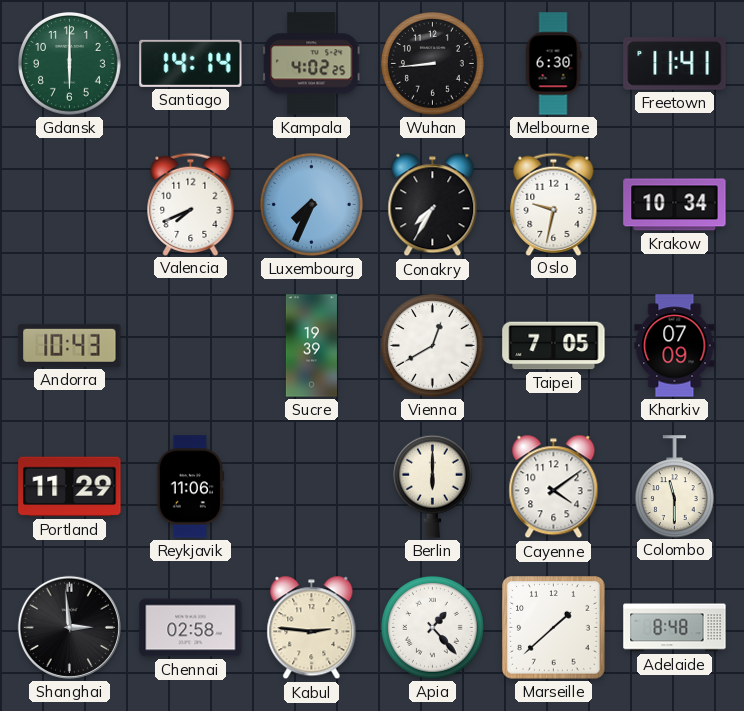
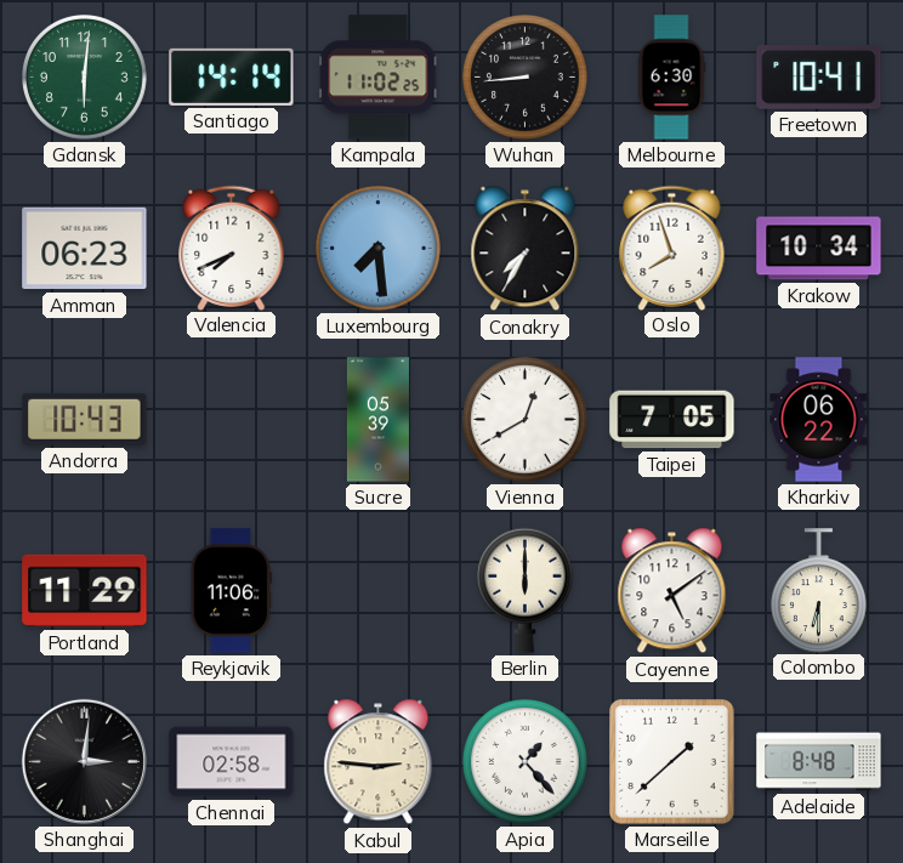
Gdansk: 6:00 -> 6:01 (85, 78)
Kampala: 4:02 -> 11:02 (379, 78)
Freetown: 11:41 -> 10:41 (819, 78)
Amman: none -> 06:23 (85, 249)
Luxembourg: 7:34 -> 7:29 (379, 249)
Oslo: 9:32 -> 7:57 (672, 248)
Sucre: 19:39 -> 05:39 (377, 420)
Kharkiv: 07:09 -> 06:22 (819, 420)
Cayenne: 4:09 -> 5:09 (672, 591)
Colombo: 11:30 -> 6:30 (818, 590)
Shanghai: 2:59 -> 3:01 (84, 761)
